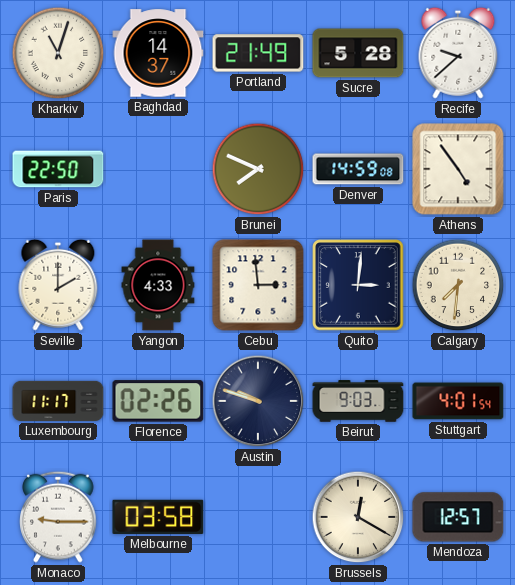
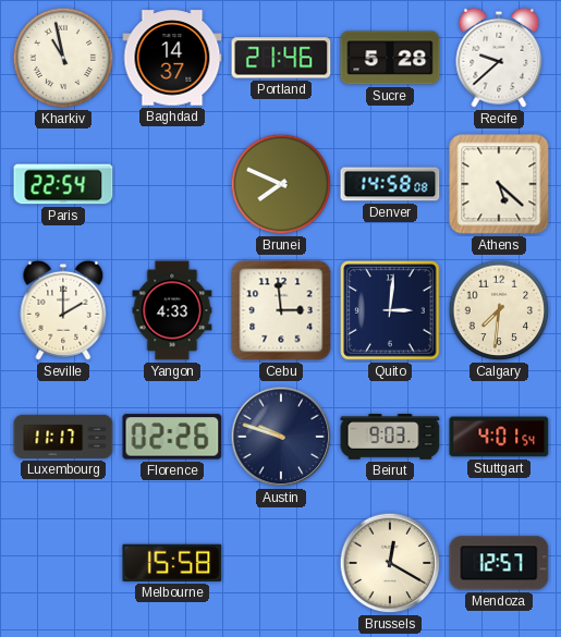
Kharkiv: 11:03 -> 10:58 (63, 58)
Portland: 21:49 -> 21:46 (281, 58)
Paris: 22:50 -> 22:54 (63, 184)
Denver: 14:59 -> 14:58 (390, 184)
Athens: 4:54 -> 5:22 (499, 184)
Monaco: 9:15 -> none (58, 517)
Melbourne: 03:58 -> 15:58 (172, 563)
